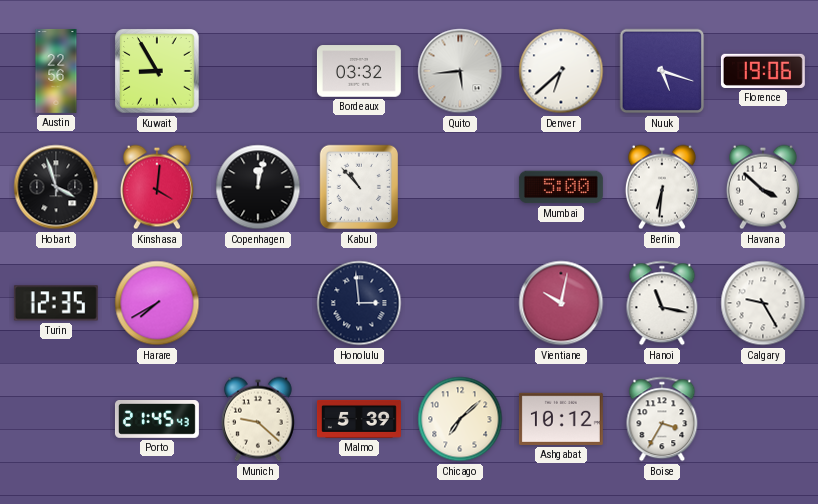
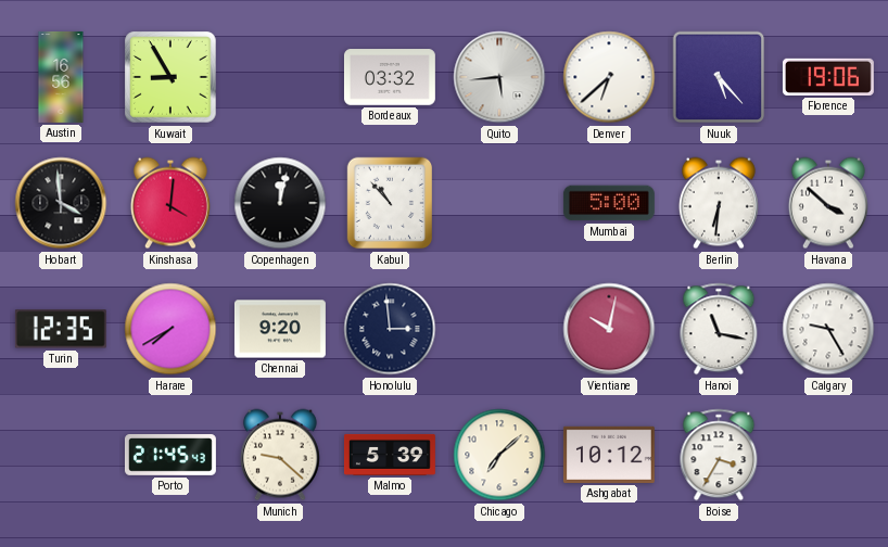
Austin: 22:56 -> 16:56 (61, 77)
Nuuk: 5:18 -> 5:23 (719, 77)
Hobart: 3:57 -> 3:59 (61, 203)
Chennai: none -> 9:20 (280, 329)
